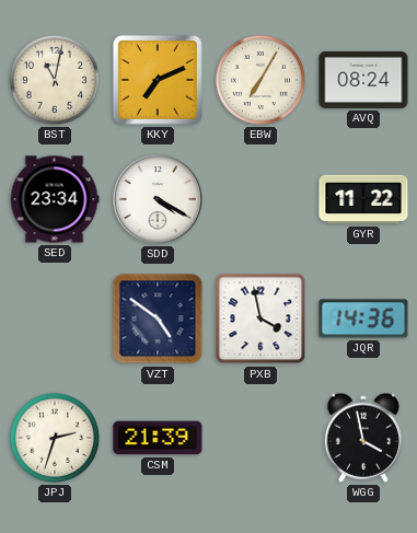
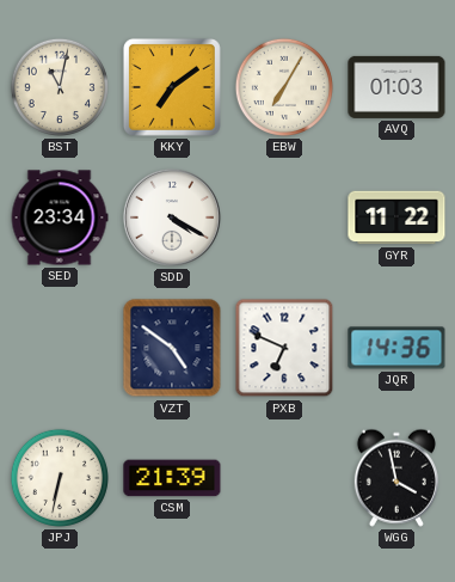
KKY: 7:11 -> 7:09 (172, 87)
AVQ: 08:24 -> 01:03 (396, 87)
PXB: 3:58 -> 6:49 (284, 348)
JPJ: 2:33 -> 6:32 (60, 478)
